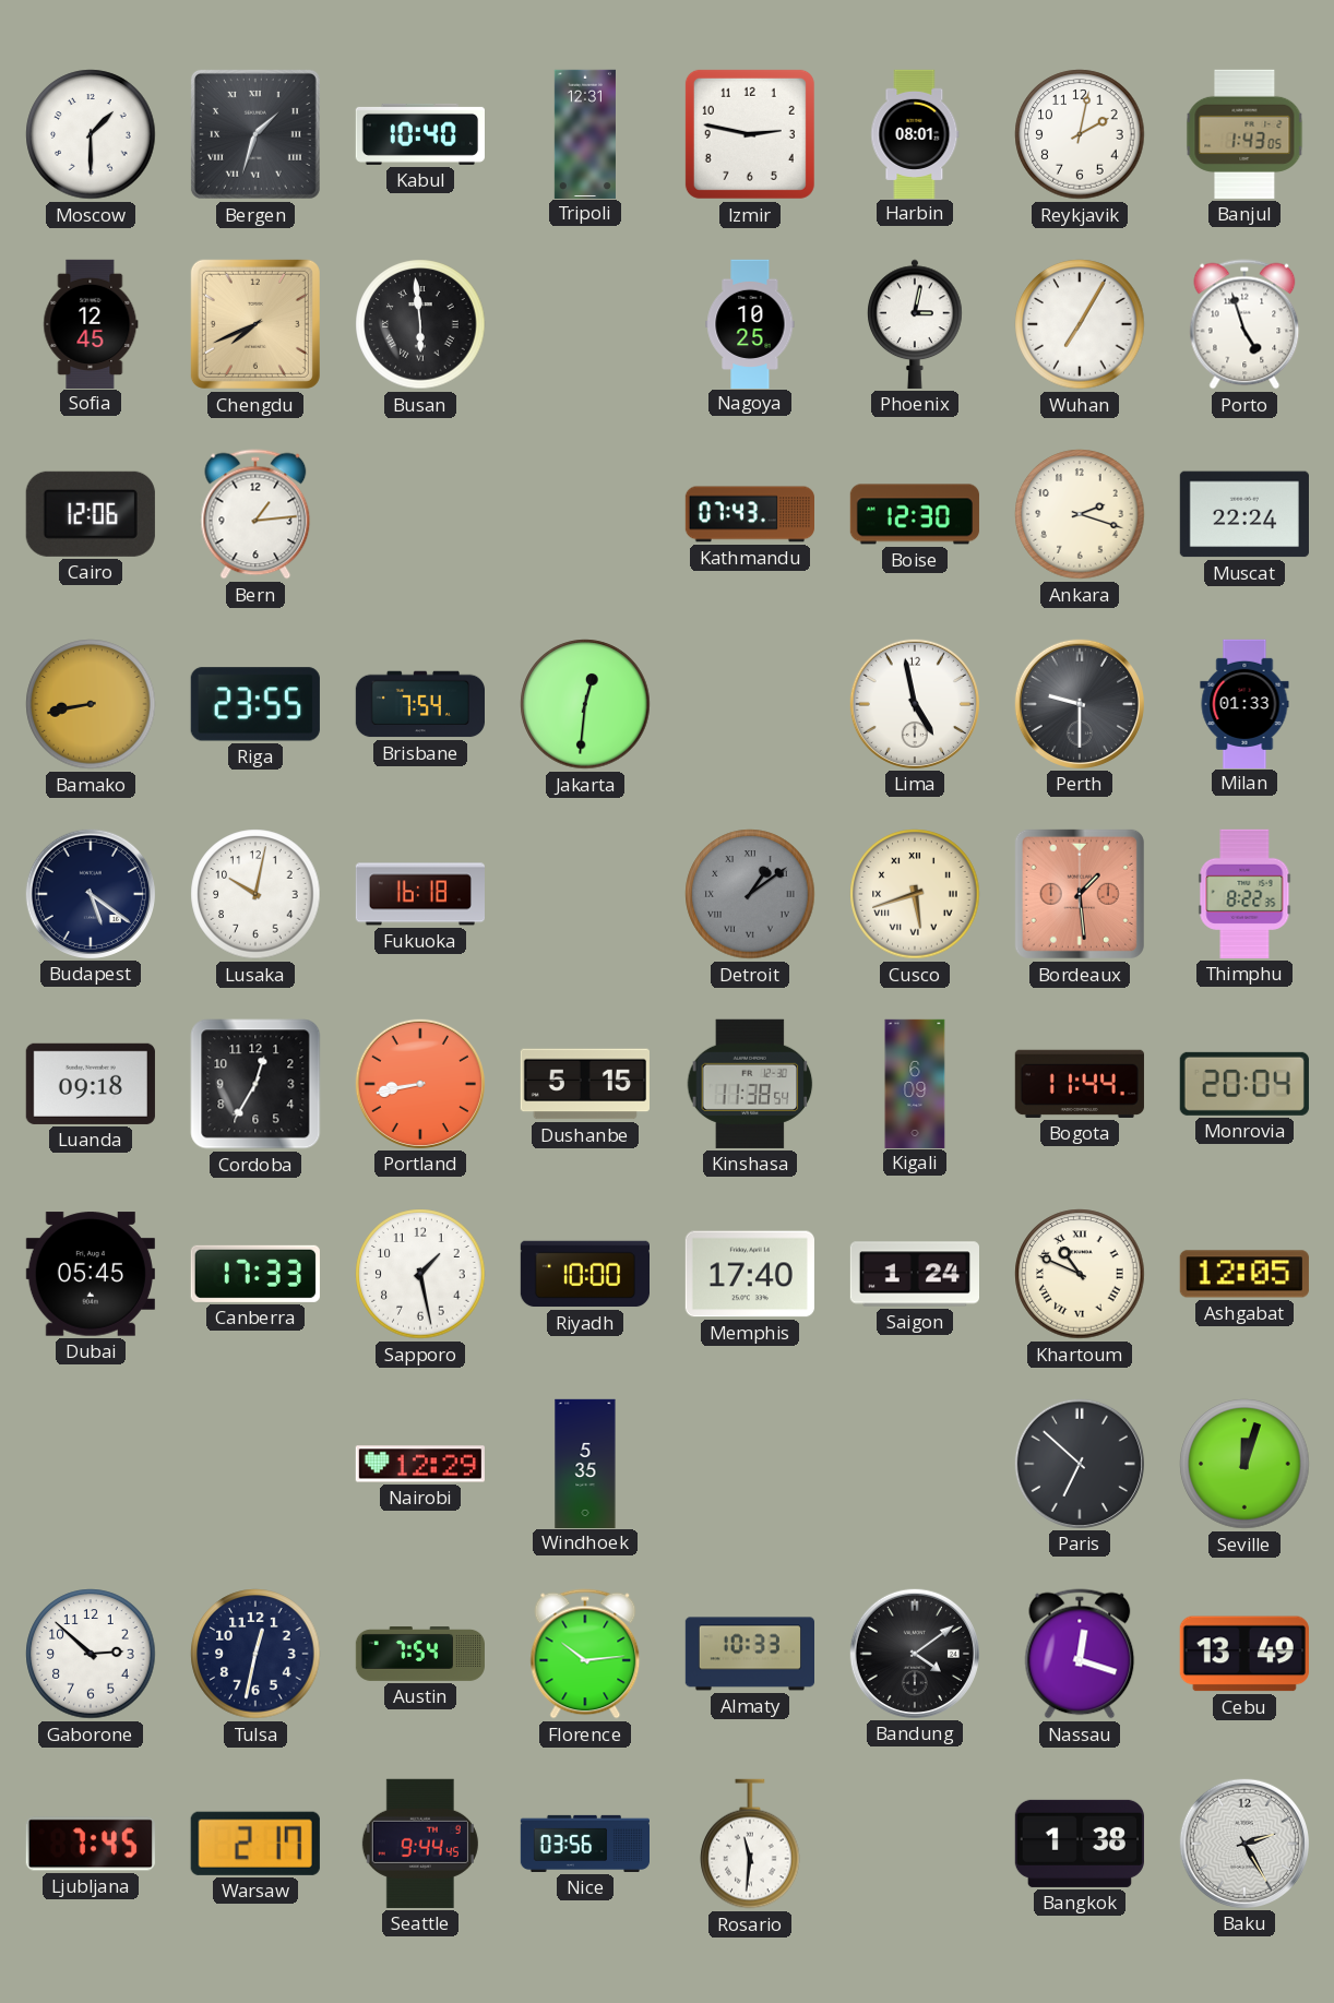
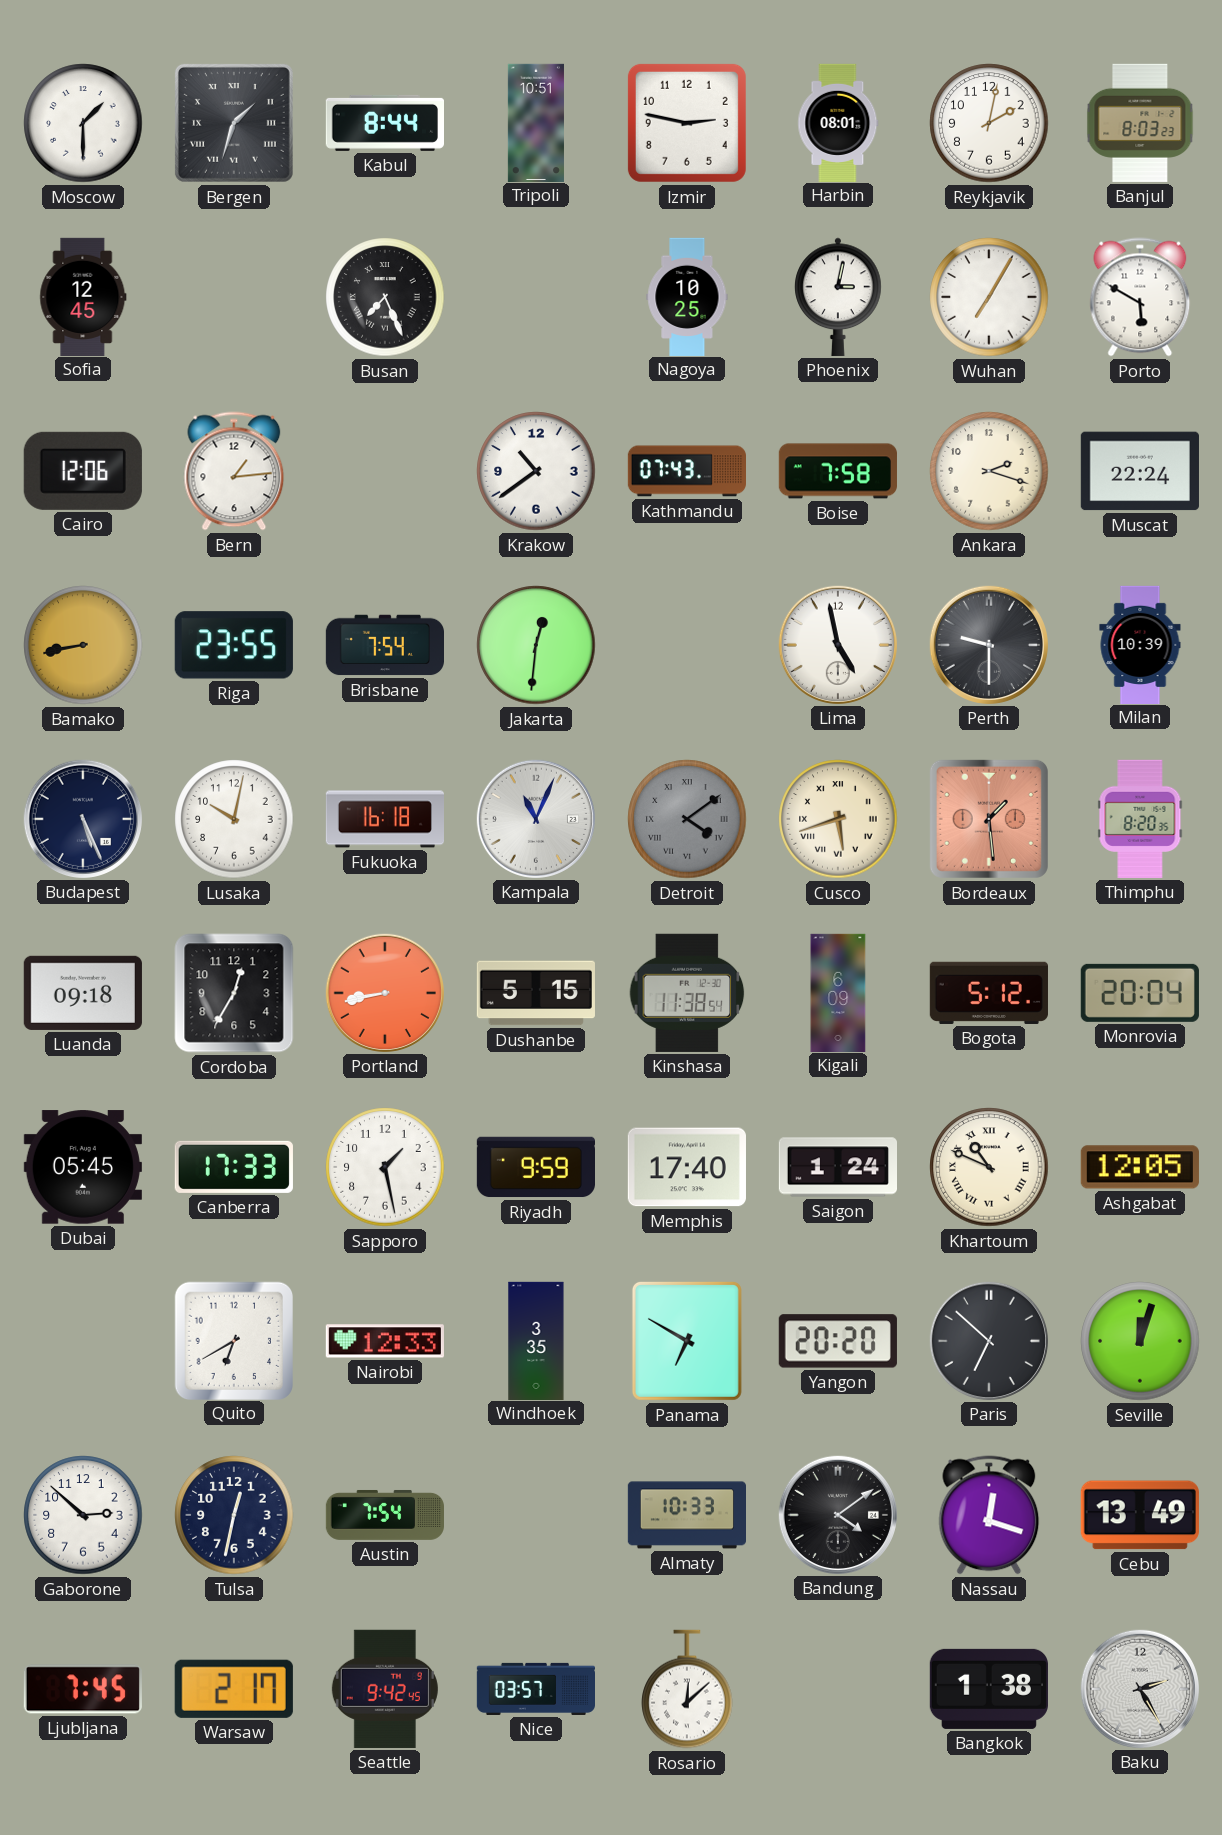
Kabul: 10:40 -> 8:44 (384, 123)
Tripoli: 12:31 -> 10:51 (536, 122)
Banjul: 1:43 -> 8:03 (1140, 123)
Chengdu: 7:41 -> none (255, 324)
Busan: 5:59 -> 7:26 (385, 297)
Porto: 4:57 -> 5:50 (1140, 297)
Krakow: none -> 10:39 (536, 471)
Boise: 12:30 -> 7:58 (838, 471)
Milan: 01:33 -> 10:39 (1140, 644)
Budapest: 5:21 -> 5:26 (83, 819)
Kampala: none -> 11:04 (536, 819)
Detroit: 1:09 -> 4:09 (687, 819)
Thimphu: 8:22 -> 8:20 (1140, 819)
Bogota: 11:44 -> 5:12 (989, 993)
Riyadh: 10:00 -> 9:59 (535, 1167)
Quito: none -> 6:40 (233, 1340)
Nairobi: 12:29 -> 12:33 (385, 1341)
Windhoek: 5:35 -> 3:35 (536, 1340)
Panama: none -> 6:50 (687, 1341)
Yangon: none -> 20:20 (838, 1341)
Florence: 10:14 -> none (585, 1654)
Seattle: 9:44 -> 9:42 (385, 1689)
Nice: 03:56 -> 03:57 (535, 1689)
Rosario: 11:31 -> 12:08 (687, 1689)
